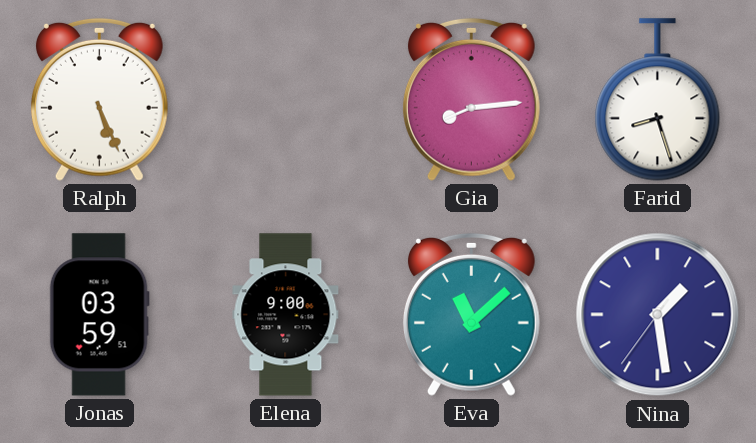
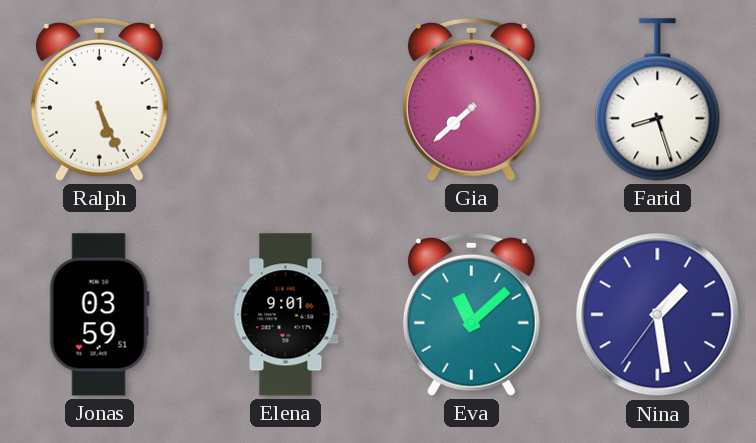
Gia: 8:14 -> 7:38 (471, 99)
Elena: 9:00 -> 9:01 (286, 315)
